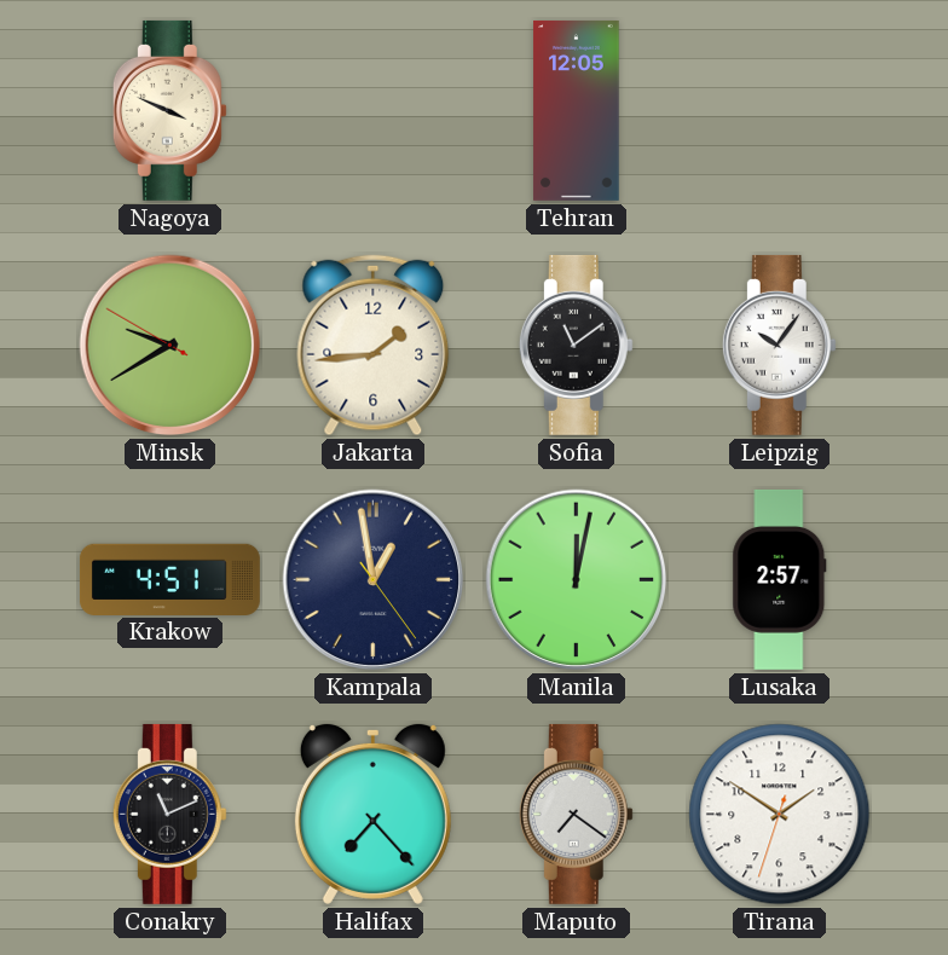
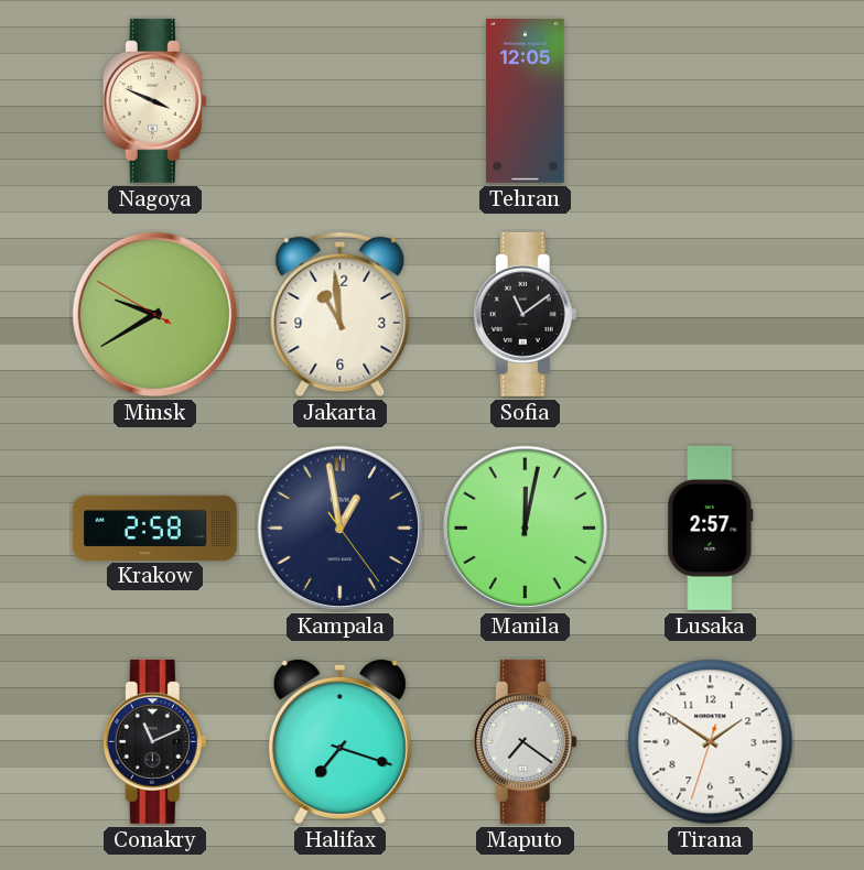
Jakarta: 1:44 -> 10:59 (341, 315)
Leipzig: 10:06 -> none (779, 345)
Krakow: 4:51 -> 2:58 (154, 528)
Halifax: 7:23 -> 7:18 (339, 741)
